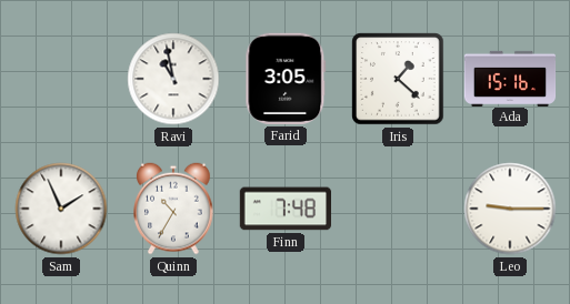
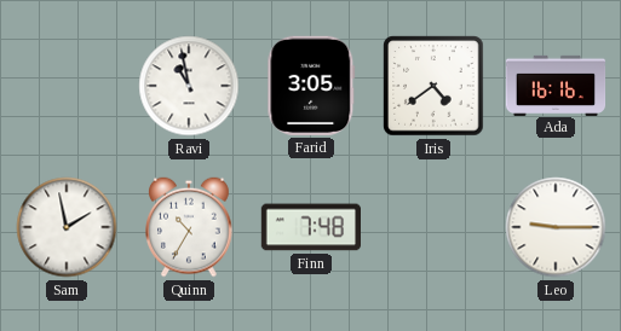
Iris: 1:22 -> 4:39 (433, 86)
Ada: 15:16 -> 16:16 (556, 85)
Sam: 1:56 -> 1:58 (67, 227)
